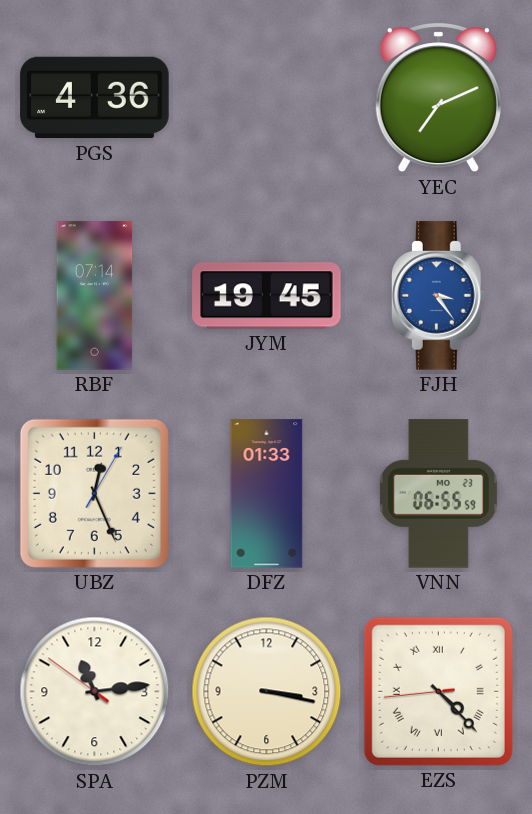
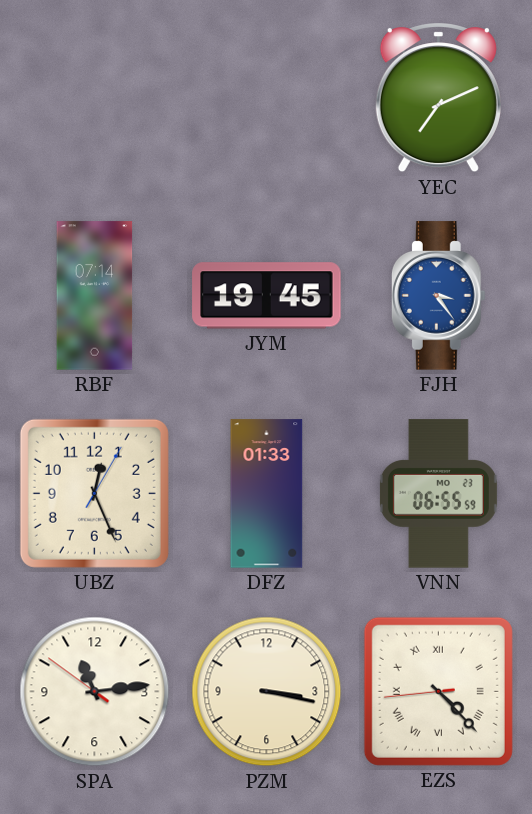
PGS: 4:36 -> none (95, 98)
